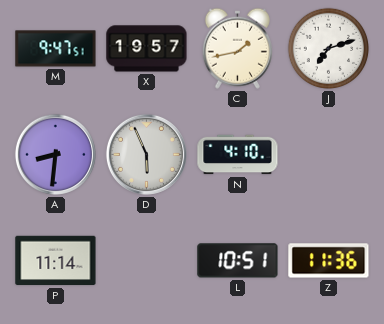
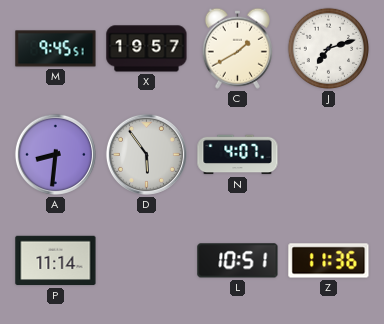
M: 9:47 -> 9:45 (56, 49)
C: 1:43 -> 1:40 (237, 48)
D: 5:56 -> 5:54 (146, 154)
N: 4:10 -> 4:07 (238, 155)
